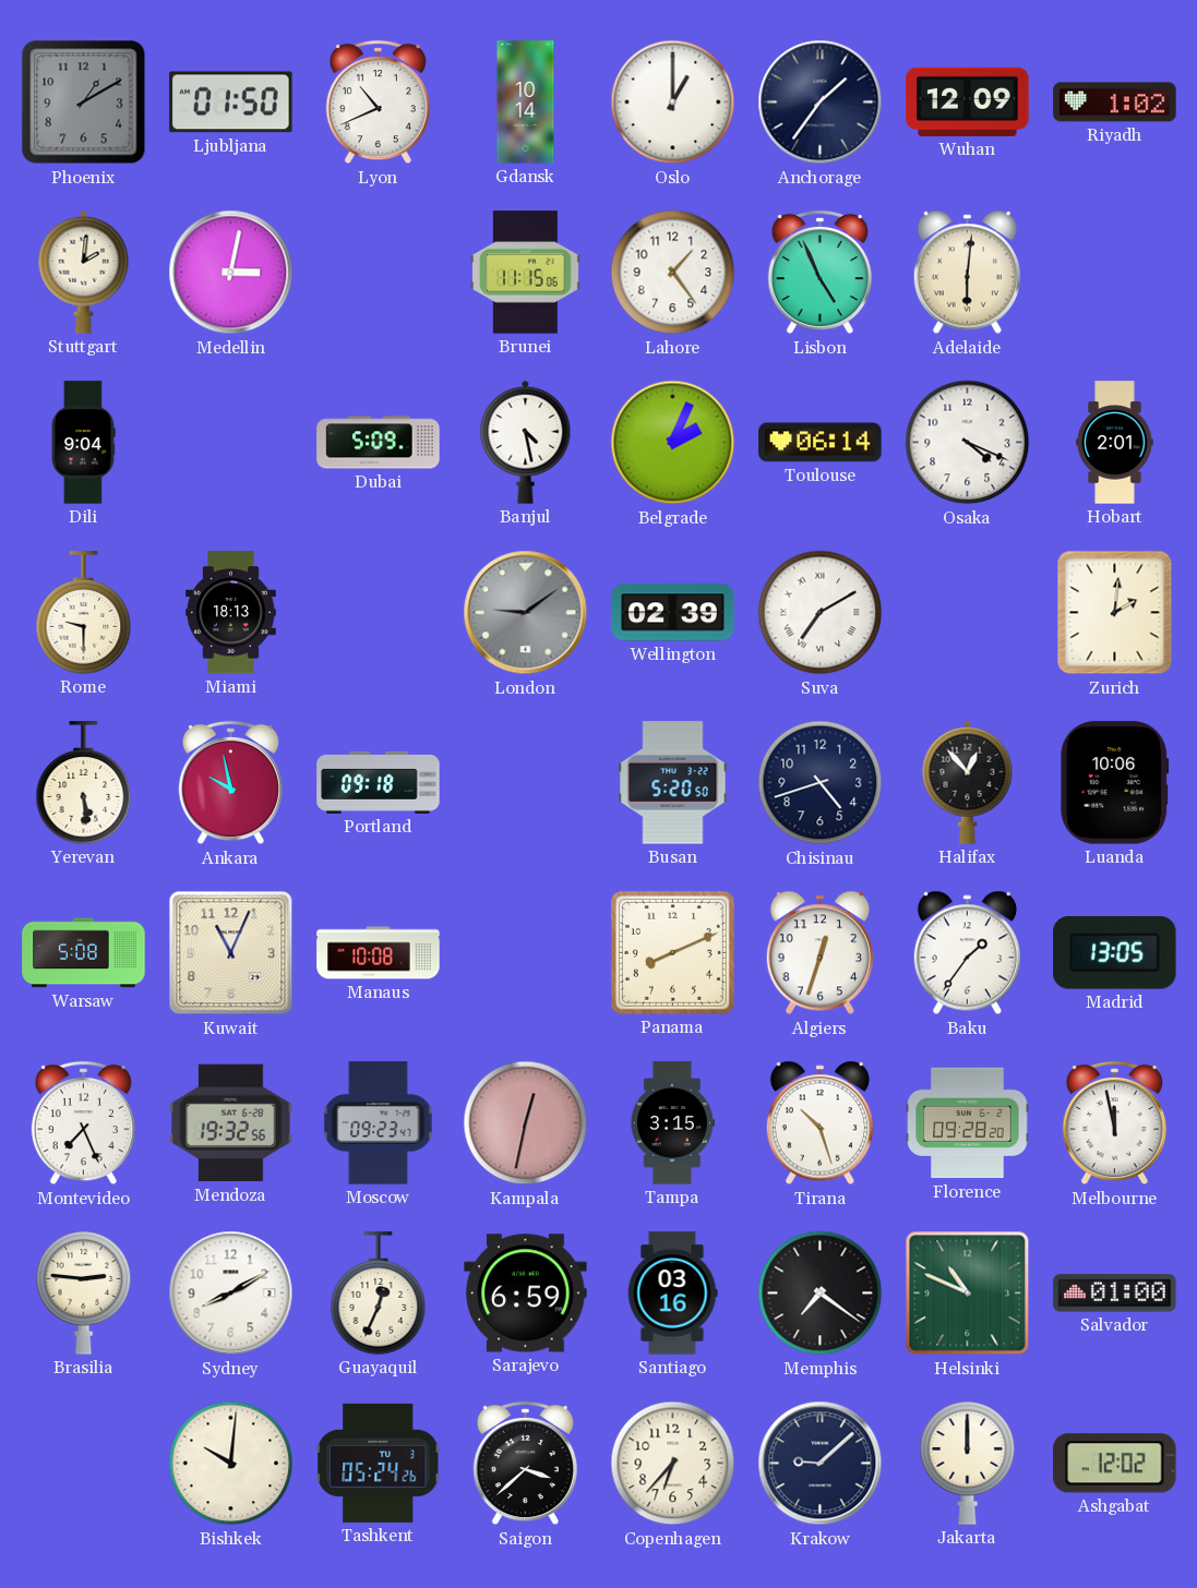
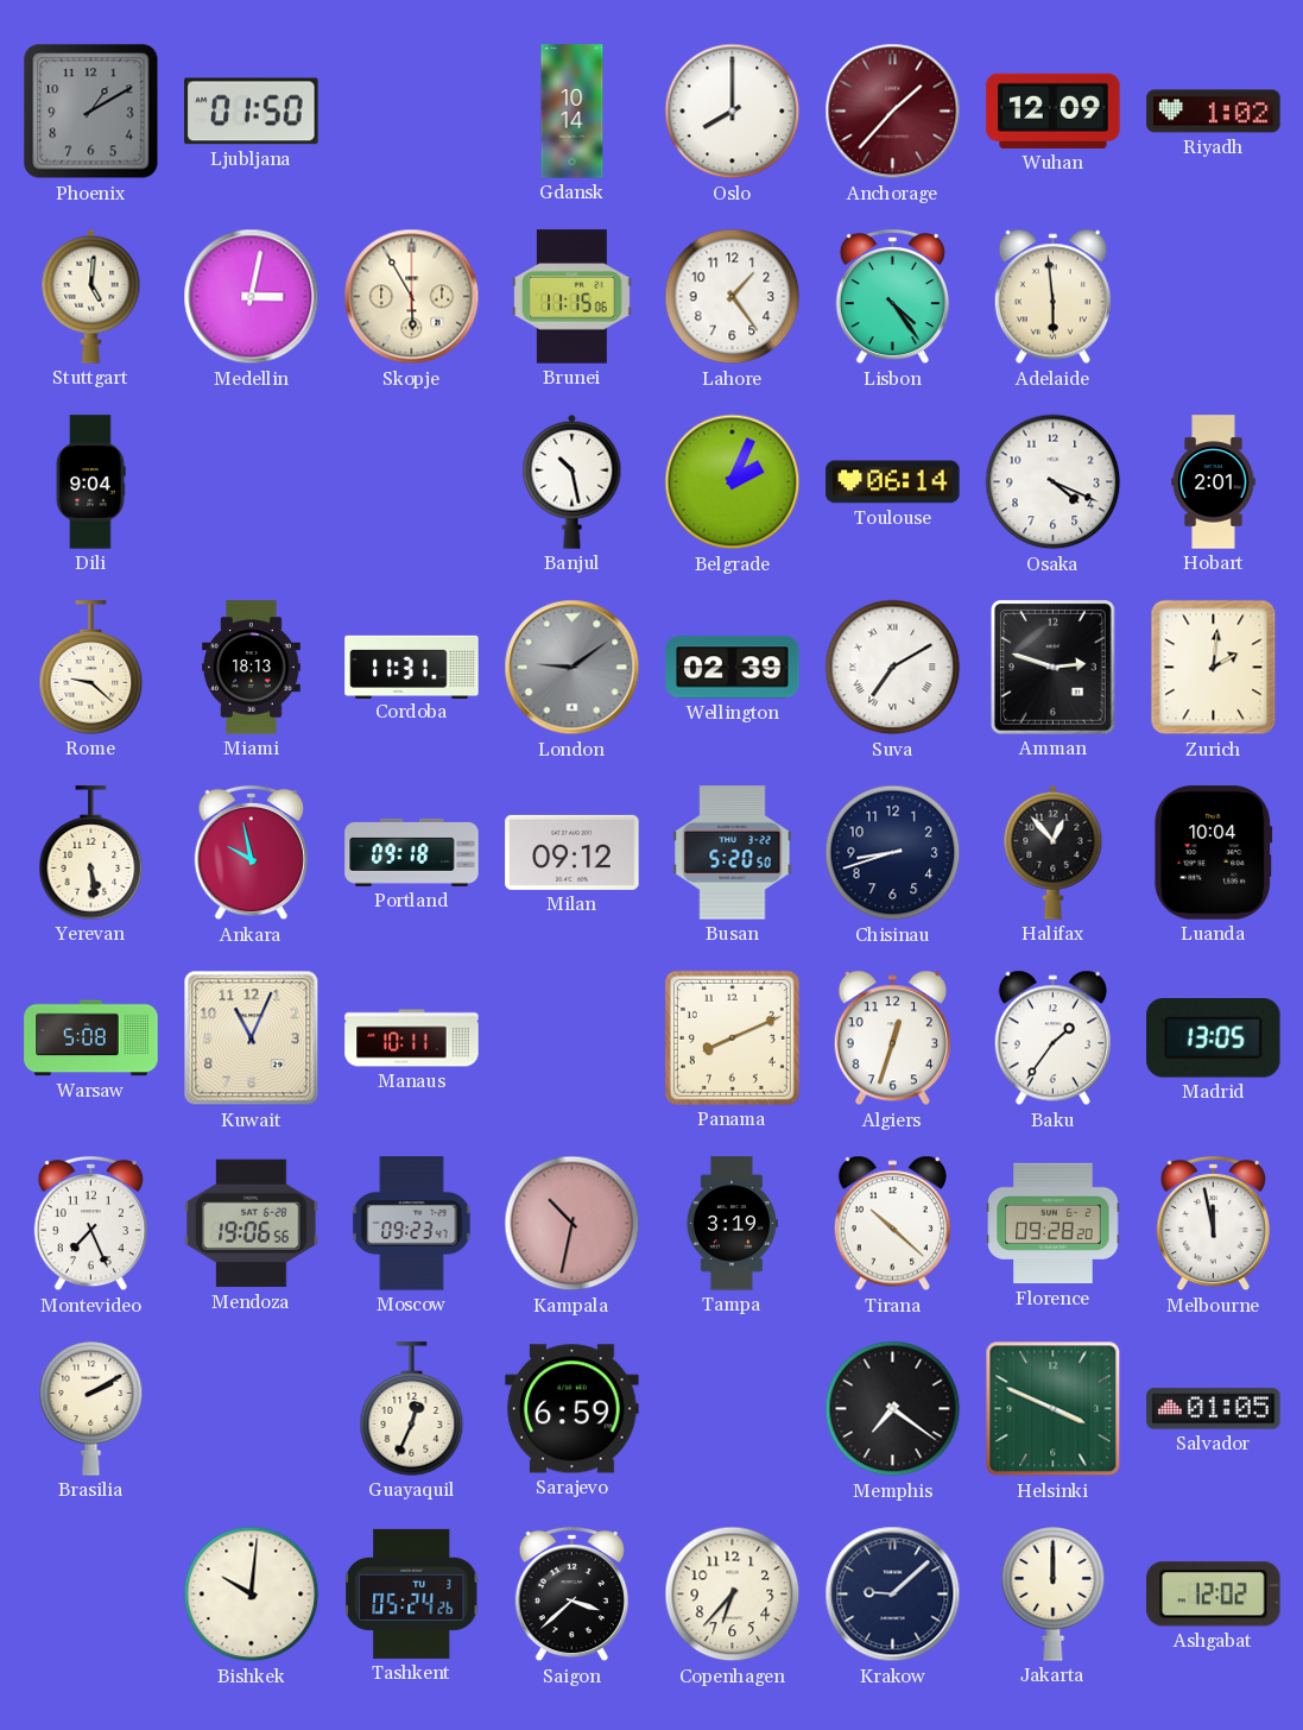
Lyon: 10:41 -> none (378, 103)
Oslo: 1:00 -> 8:00 (733, 112)
Anchorage: 1:36 -> 1:37 (893, 112)
Anchorage dial: navy -> burgundy (893, 112)
Stuttgart: 2:01 -> 5:01 (91, 296)
Skopje: none -> 5:55 (412, 297)
Lisbon: 4:56 -> 4:24 (892, 297)
Adelaide: 6:01 -> 5:59 (1052, 297)
Dubai: 5:09 -> none (379, 443)
Banjul: 4:28 -> 10:28 (573, 481)
Rome: 9:30 -> 9:22 (91, 668)
Cordoba: none -> 11:31 (412, 667)
Amman: none -> 2:48 (1054, 668)
Milan: none -> 09:12 (573, 852)
Chisinau: 4:42 -> 8:42 (893, 853)
Luanda: 10:06 -> 10:04 (1214, 853)
Manaus: 10:08 -> 10:11 (412, 1038)
Mendoza: 19:32 -> 19:06 (252, 1224)
Kampala: 12:32 -> 10:32 (573, 1224)
Tampa: 3:15 -> 3:19 (732, 1224)
Tirana: 10:27 -> 10:22 (892, 1224)
Brasilia: 2:46 -> 2:10 (91, 1409)
Sydney: 8:10 -> none (231, 1294)
Santiago: 03:16 -> none (672, 1294)
Helsinki: 10:49 -> 3:49 (1054, 1409)
Salvador: 01:00 -> 01:05 (1214, 1409)
